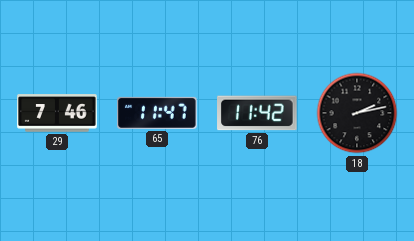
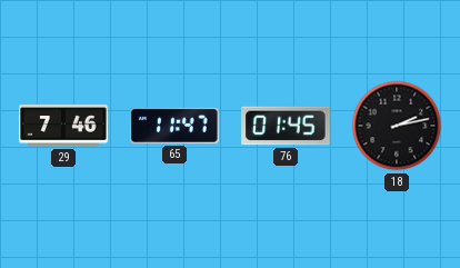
76: 11:42 -> 01:45 (286, 126)
